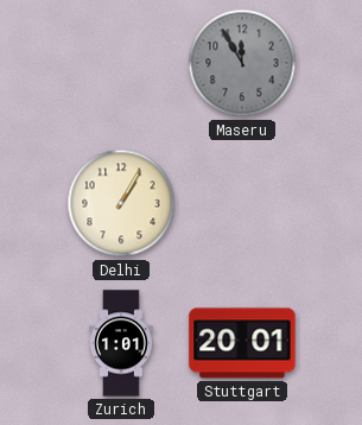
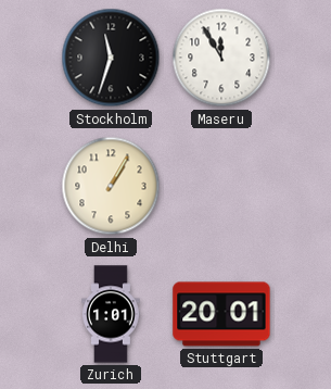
Stockholm: none -> 11:33 (111, 58)
Maseru dial: grey -> white (221, 58)
